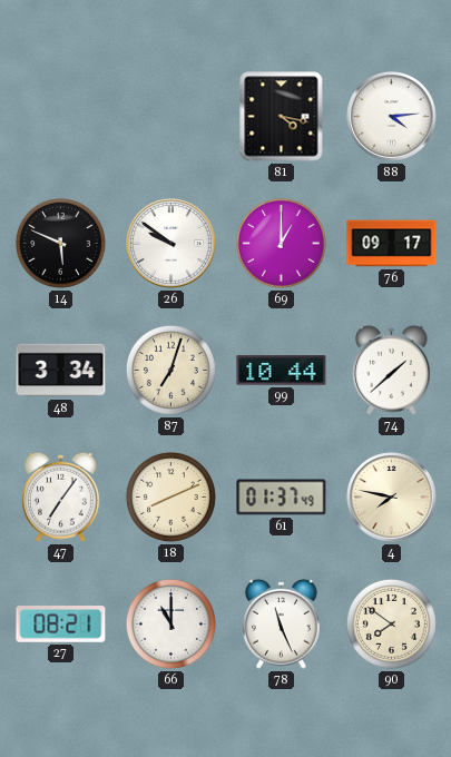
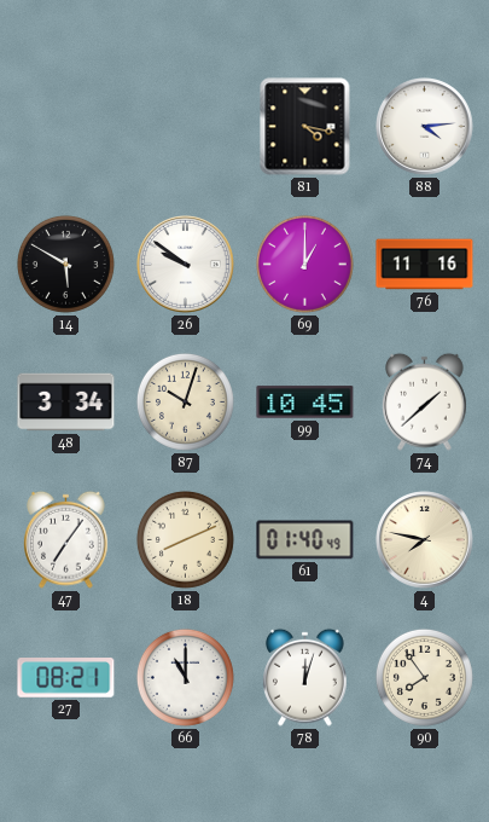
14: 5:49 -> 5:50 (65, 264)
76: 09:17 -> 11:16 (425, 265)
87: 7:03 -> 10:03 (185, 401)
99: 10:44 -> 10:45 (305, 403)
61: 01:37 -> 01:40 (305, 540)
78: 11:26 -> 12:03 (305, 677)
90: 7:51 -> 7:54 (424, 677)
